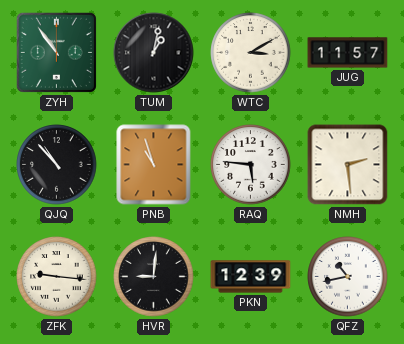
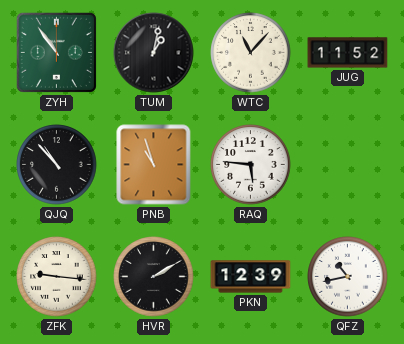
WTC: 3:10 -> 11:07 (251, 53)
JUG: 11:57 -> 11:52 (348, 53)
NMH: 2:29 -> none (348, 165)
HVR: 9:01 -> 2:10 (154, 277)
